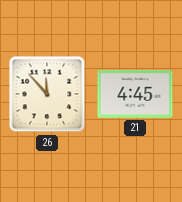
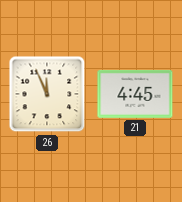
26: 11:53 -> 11:56 (47, 94)
